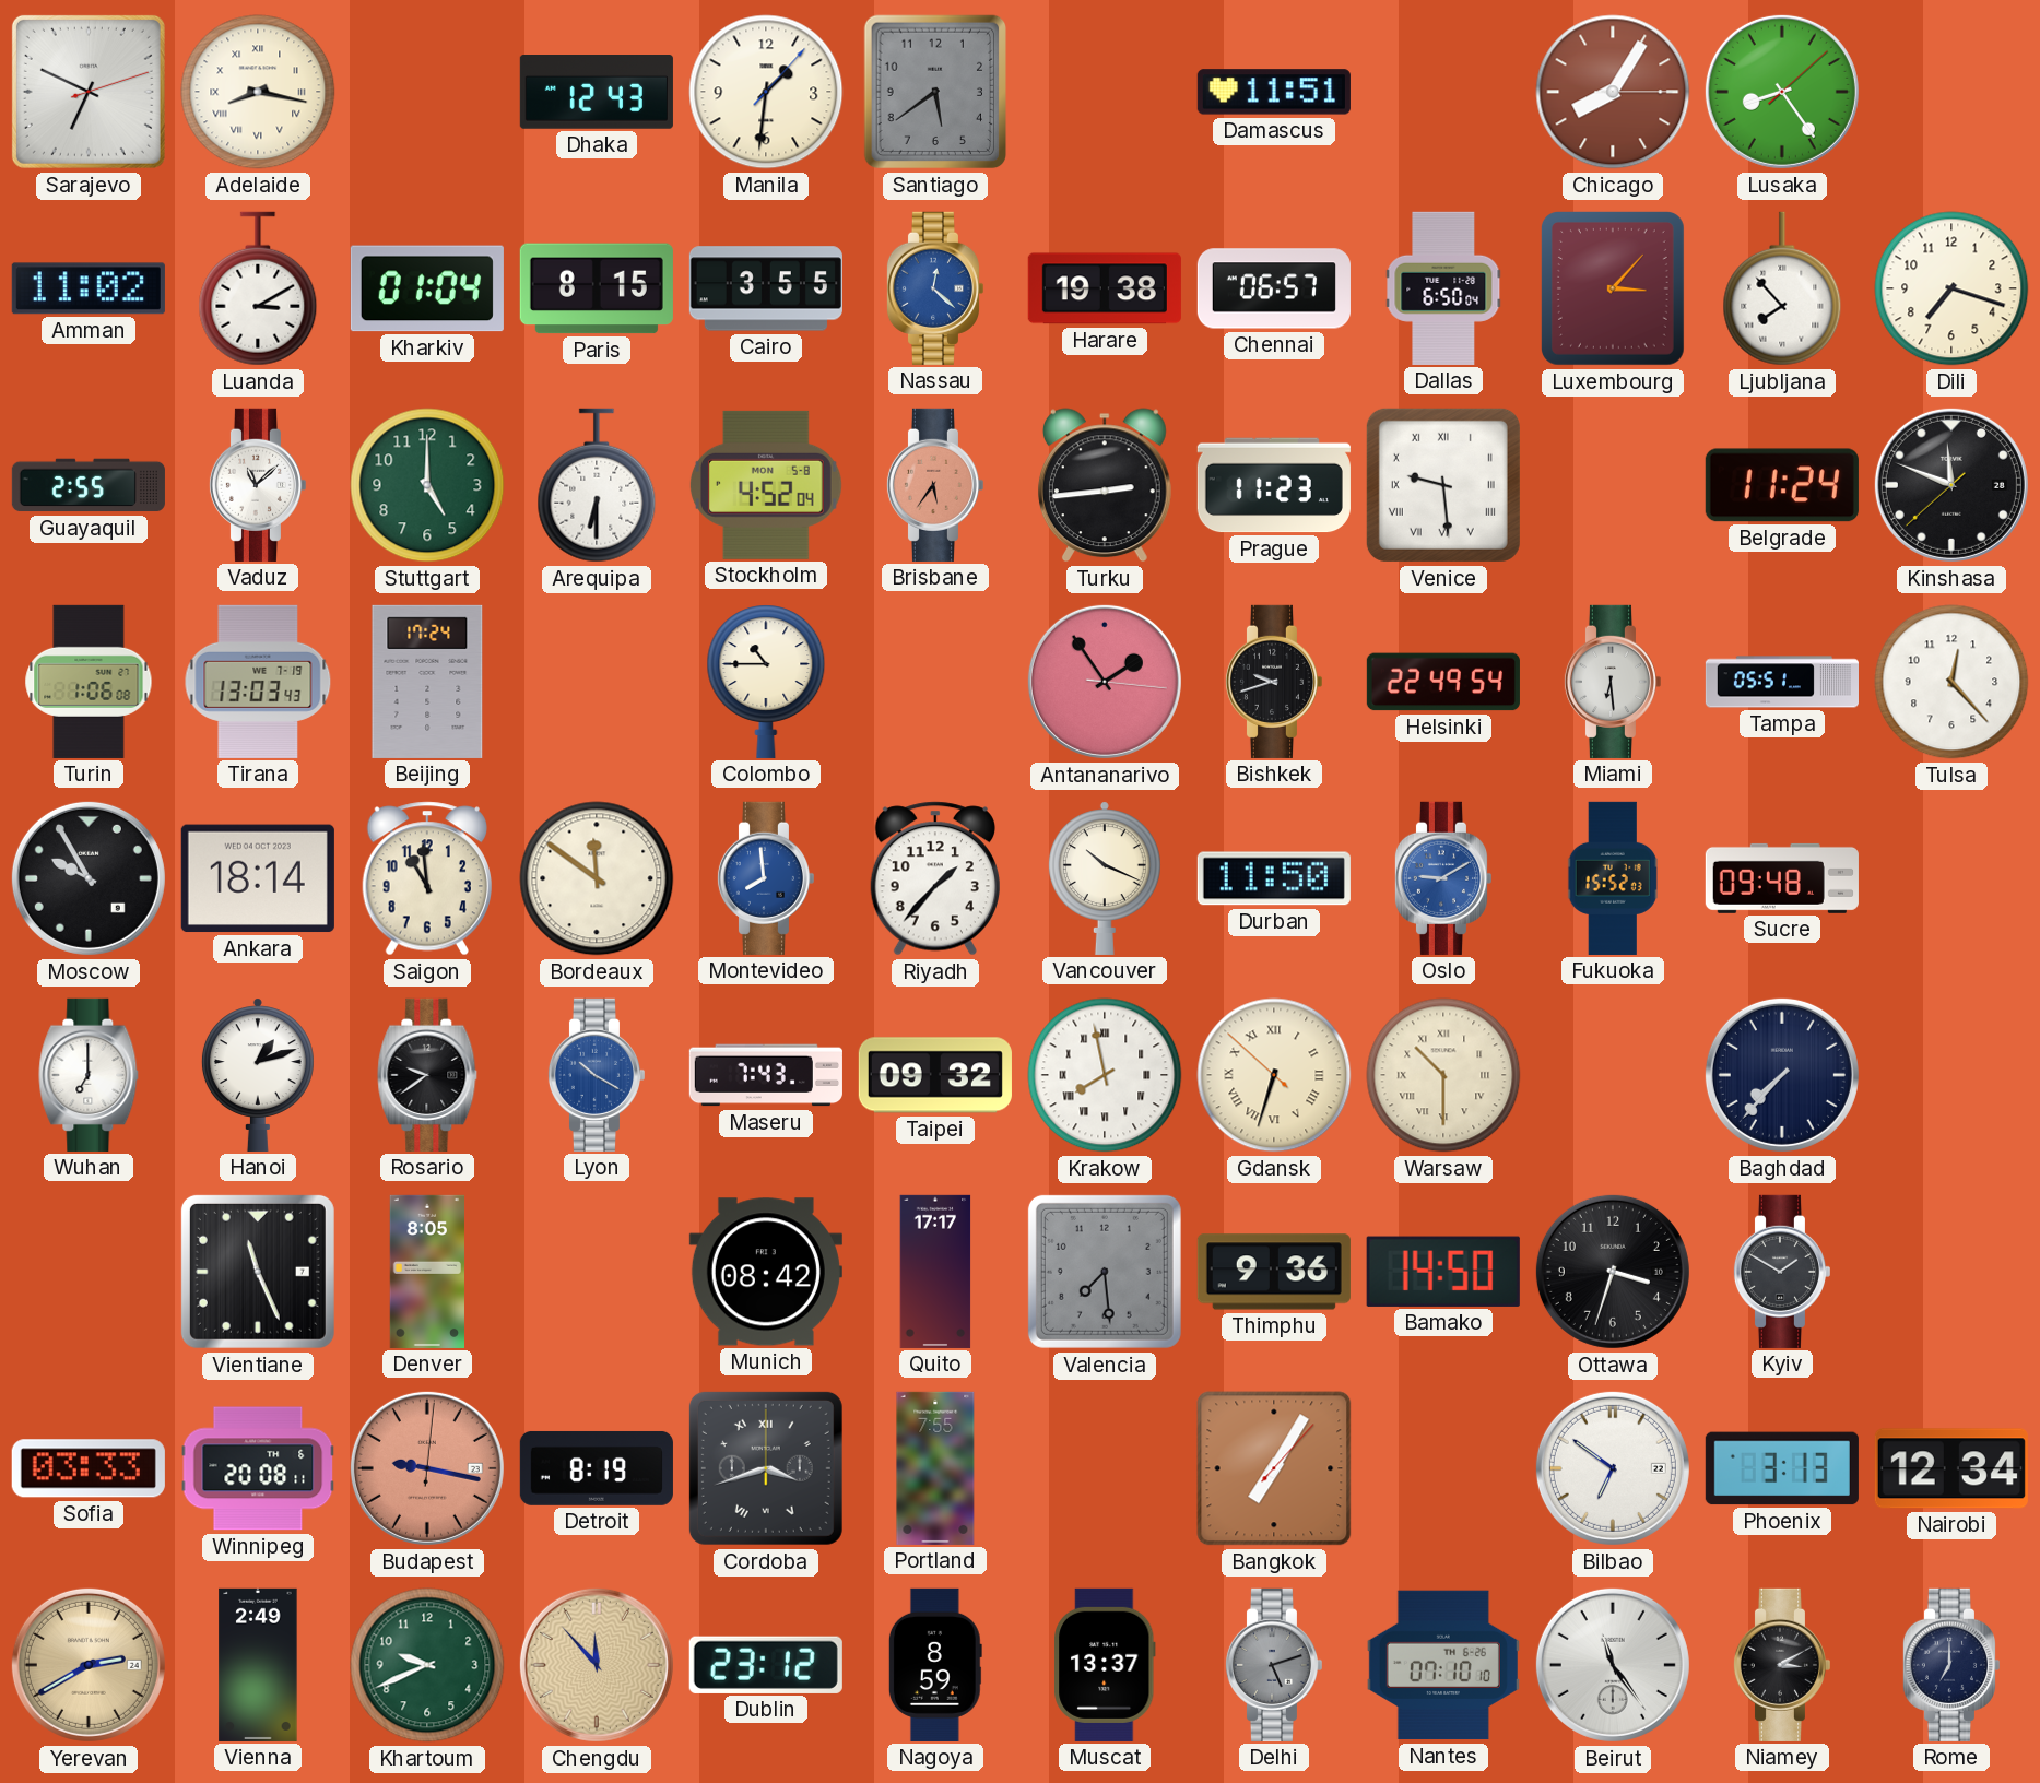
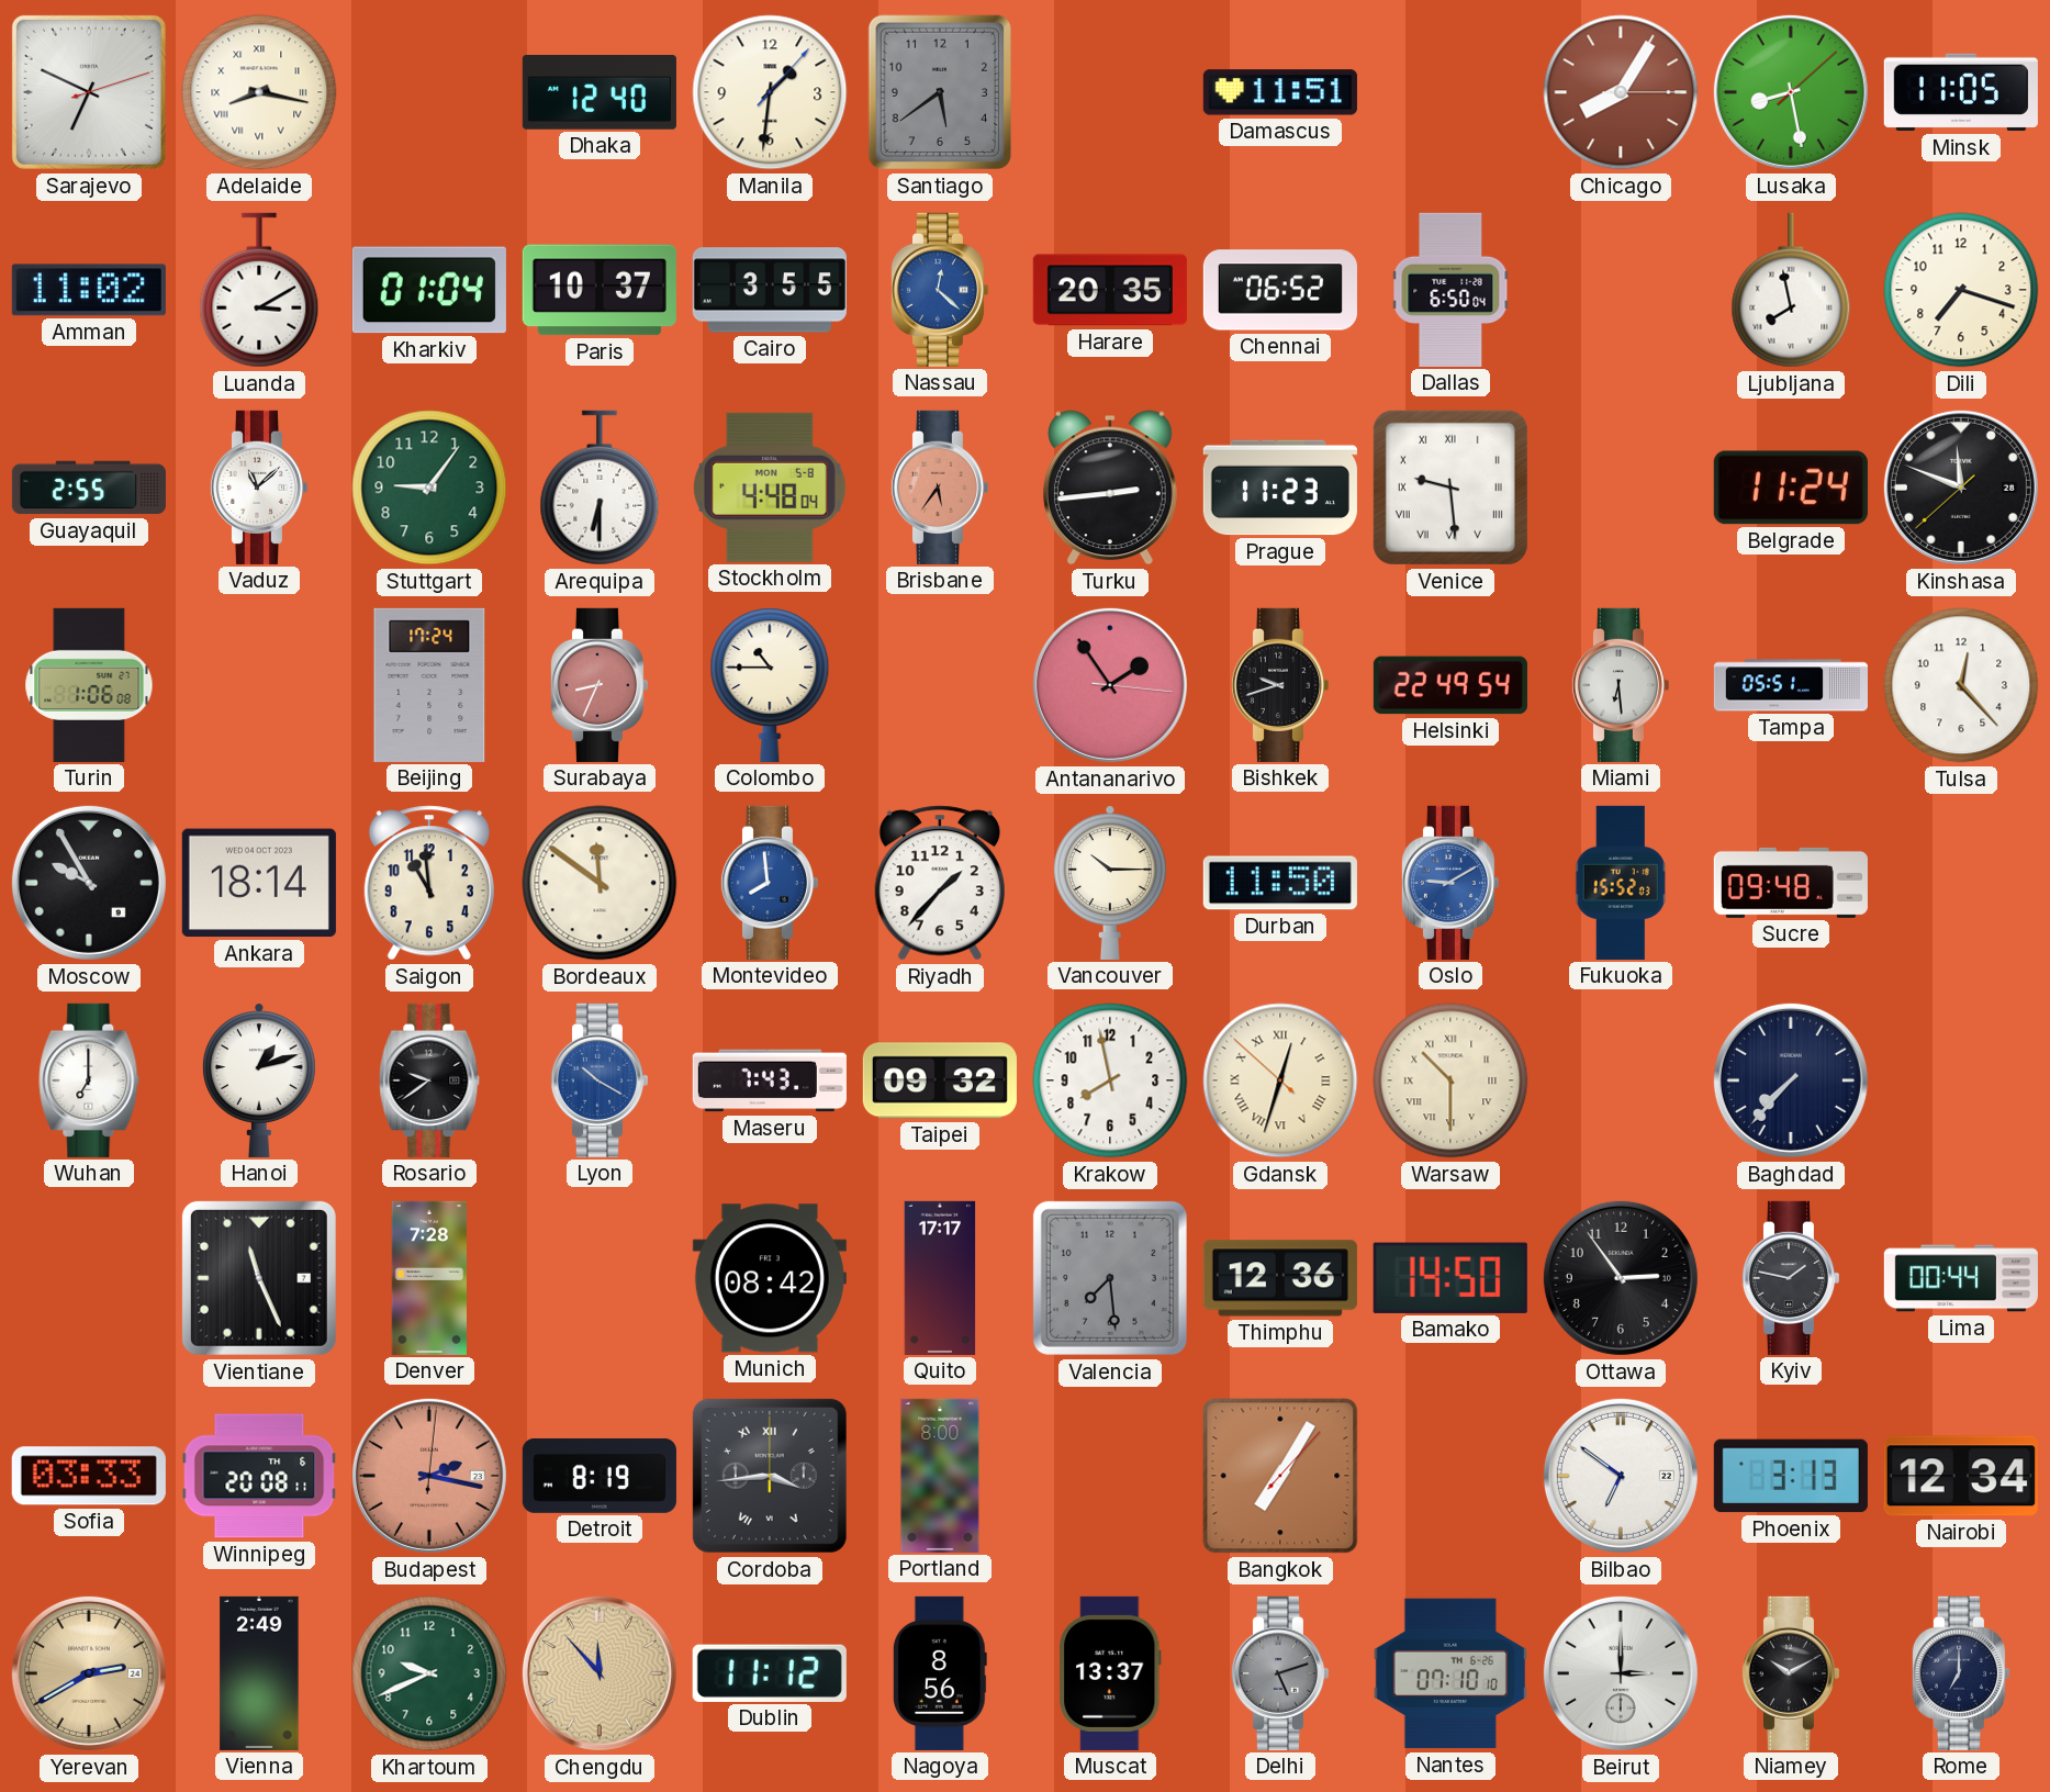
Dhaka: 12:43 -> 12:40 (600, 93)
Lusaka: 8:24 -> 8:28 (1791, 92)
Minsk: none -> 11:05 (1961, 92)
Paris: 8:15 -> 10:37 (600, 290)
Harare: 19:38 -> 20:35 (1110, 290)
Chennai: 06:57 -> 06:52 (1280, 290)
Luxembourg: 3:07 -> none (1613, 288)
Ljubljana: 7:53 -> 7:58 (1791, 290)
Stuttgart: 5:00 -> 9:06 (429, 488)
Stockholm: 4:52 -> 4:48 (770, 488)
Tirana: 13:03 -> none (258, 682)
Surabaya: none -> 8:34 (598, 685)
Vancouver: 10:19 -> 10:15 (1110, 883)
Krakow numerals: Roman -> Arabic (1110, 1080)
Gdansk: 6:32 -> 12:32 (1280, 1080)
Denver: 8:05 -> 7:28 (429, 1278)
Thimphu: 9:36 -> 12:36 (1280, 1278)
Ottawa: 3:33 -> 2:54 (1621, 1278)
Kyiv: 1:50 -> 1:47 (1790, 1278)
Lima: none -> 00:44 (1961, 1278)
Budapest: 9:17 -> 2:17 (429, 1476)
Cordoba: 3:42 -> 3:44 (770, 1476)
Portland: 7:55 -> 8:00 (940, 1476)
Dublin: 23:12 -> 11:12 (770, 1673)
Nagoya: 8:59 -> 8:56 (940, 1673)
Beirut: 11:24 -> 3:00 (1621, 1673)
Niamey: 3:10 -> 10:10 (1790, 1673)
